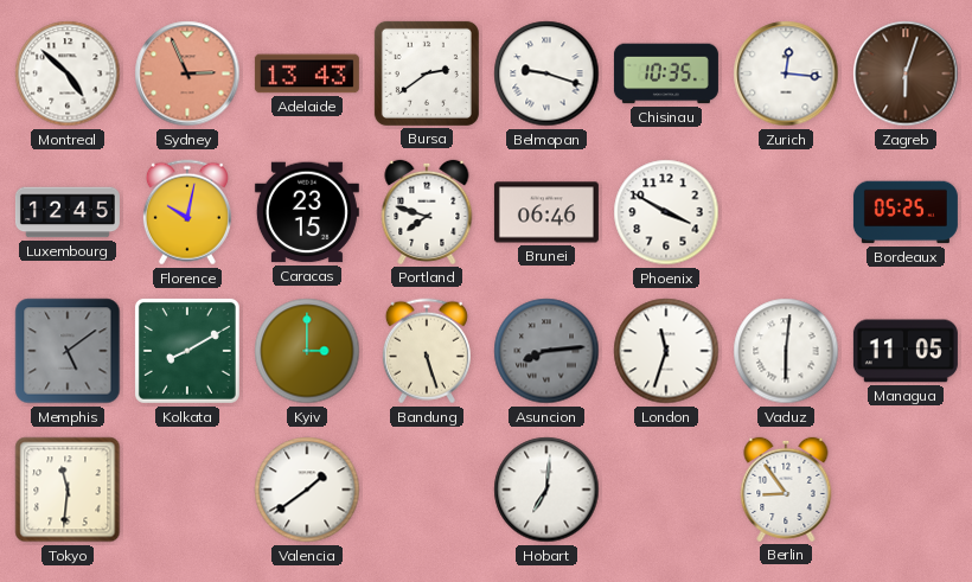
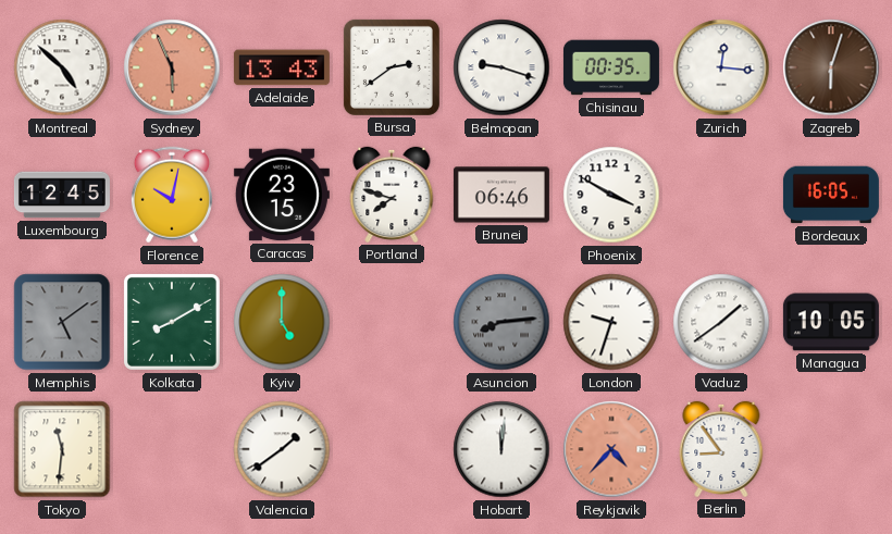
Sydney: 2:56 -> 5:56 (172, 67)
Chisinau: 10:35 -> 00:35 (611, 67)
Bordeaux: 05:25 -> 16:05 (831, 195)
Kyiv: 3:00 -> 5:00 (282, 322)
Bandung: 5:27 -> none (427, 351)
London: 11:33 -> 9:33 (611, 322)
Vaduz: 6:01 -> 1:39 (721, 322)
Managua: 11:05 -> 10:05 (831, 322)
Hobart: 7:01 -> 12:01 (501, 449)
Reykjavik: none -> 4:37 (611, 449)
